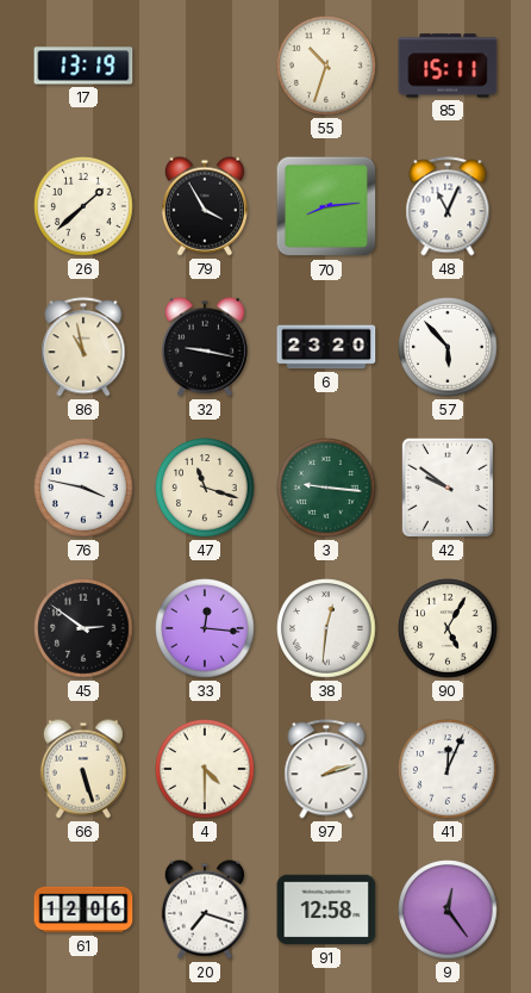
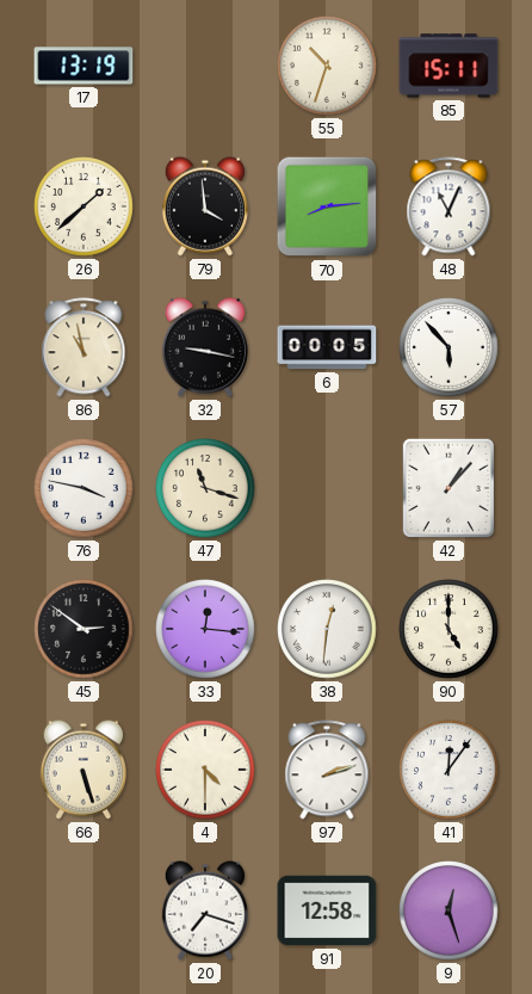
79: 3:55 -> 3:59 (205, 206)
6: 23:20 -> 00:05 (327, 347)
3: 9:16 -> none (326, 488)
42: 9:51 -> 1:07 (449, 488)
90: 5:05 -> 5:00 (449, 629)
41: 12:04 -> 12:06 (449, 770)
61: 12:06 -> none (83, 910)
9: 12:24 -> 12:27 (449, 910)
